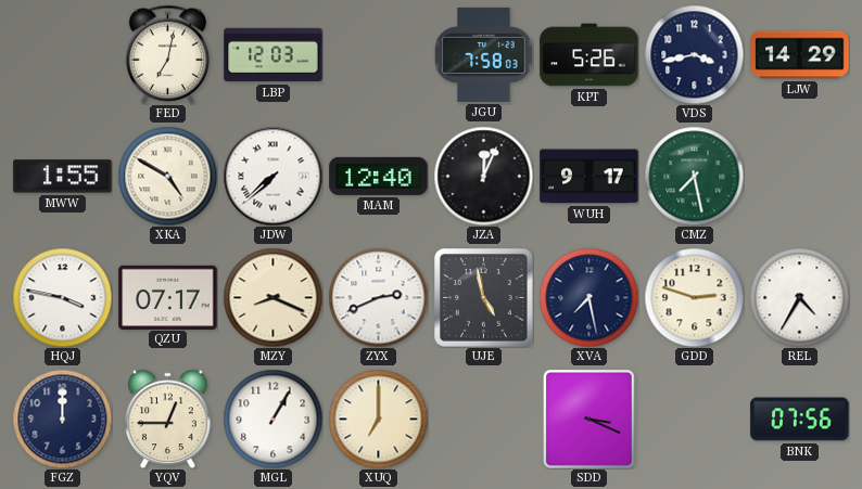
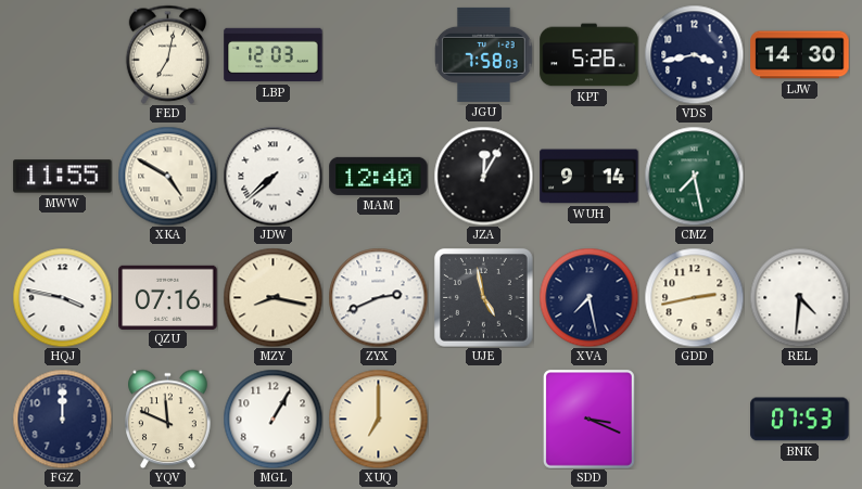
LJW: 14:29 -> 14:30 (800, 55)
MWW: 1:55 -> 11:55 (63, 177)
JZA: 12:04 -> 12:05 (483, 176)
WUH: 9:17 -> 9:14 (590, 177)
QZU: 07:17 -> 07:16 (168, 297)
MZY: 8:19 -> 8:17 (272, 297)
GDD: 2:48 -> 2:43 (694, 297)
REL: 4:35 -> 4:31 (799, 297)
YQV: 12:45 -> 11:49 (168, 419)
BNK: 07:56 -> 07:53 (800, 420)
